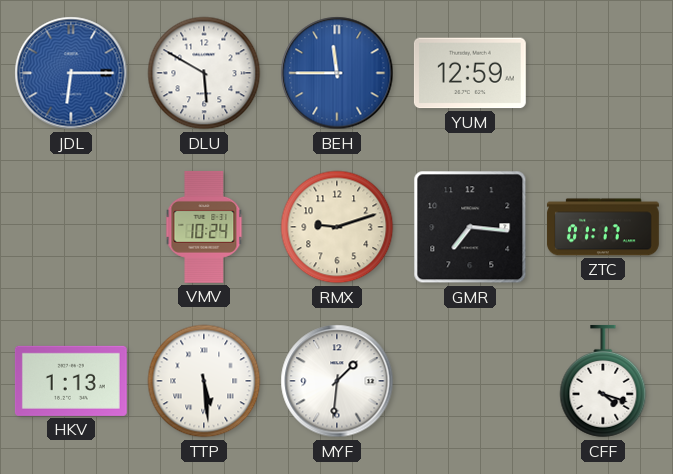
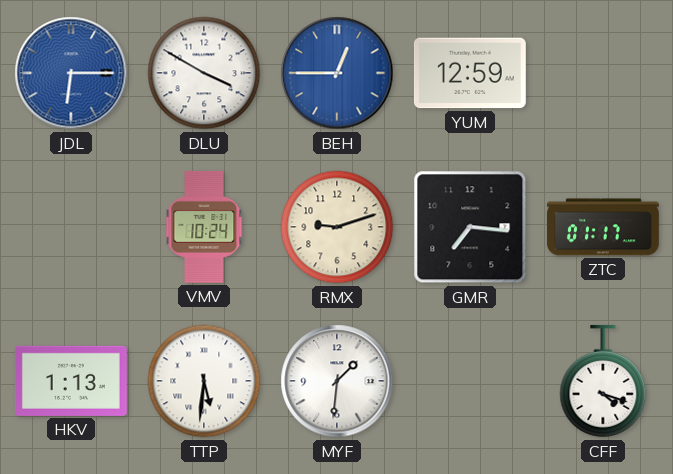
DLU: 5:50 -> 3:50 (204, 73)
BEH: 11:45 -> 12:45 (337, 73)
TTP: 5:29 -> 5:31 (204, 381)
